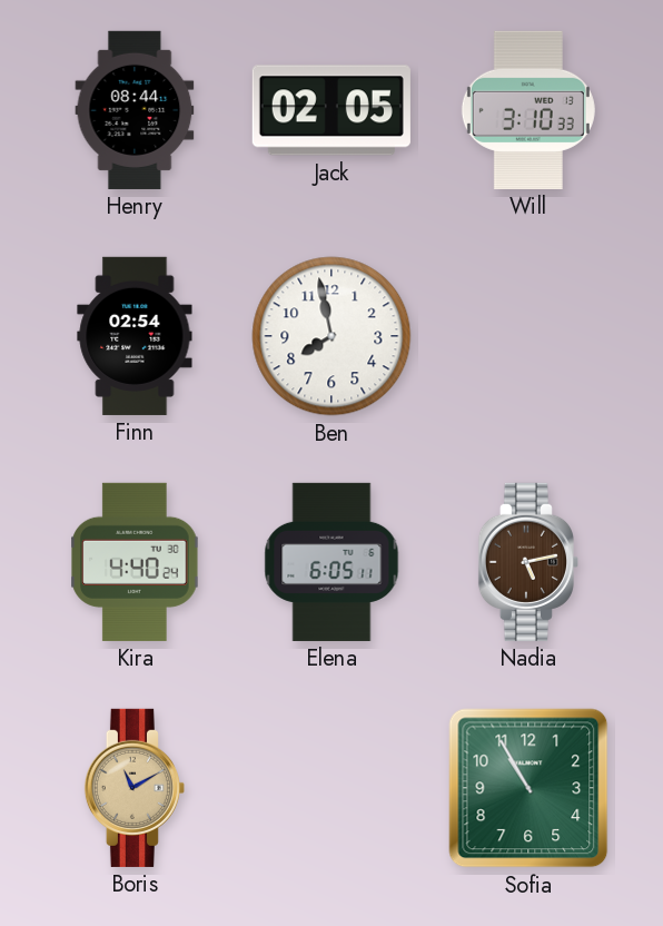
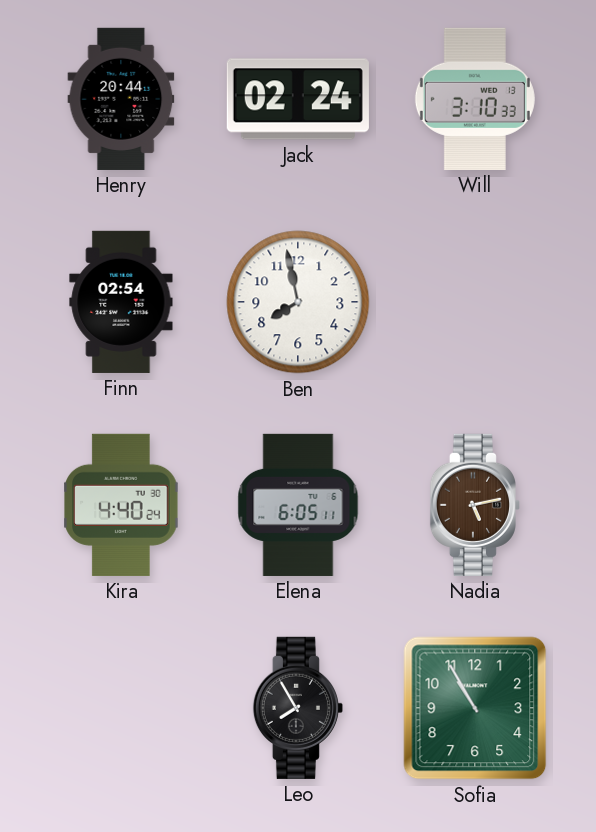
Henry: 08:44 -> 20:44 (121, 99)
Jack: 02:05 -> 02:24 (298, 99)
Boris: 11:10 -> none (135, 788)
Leo: none -> 7:55 (298, 708)
